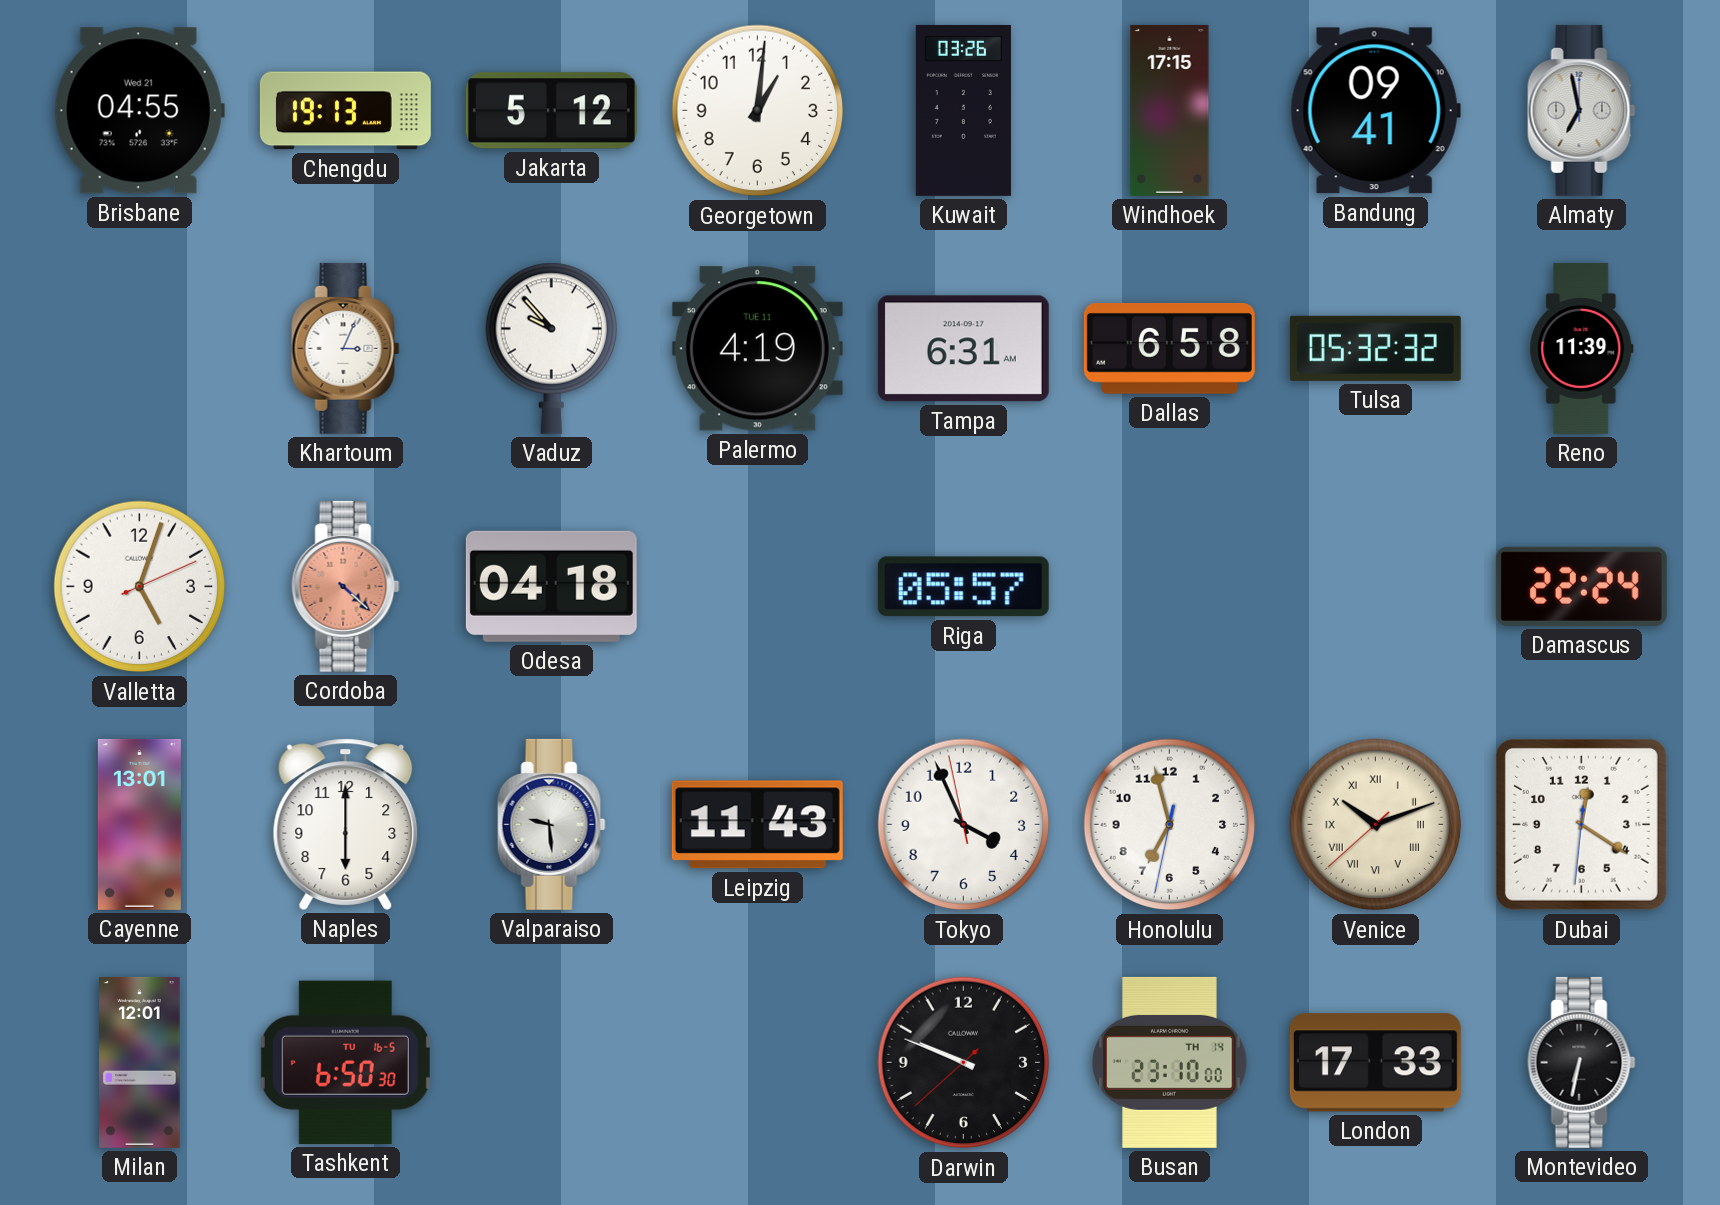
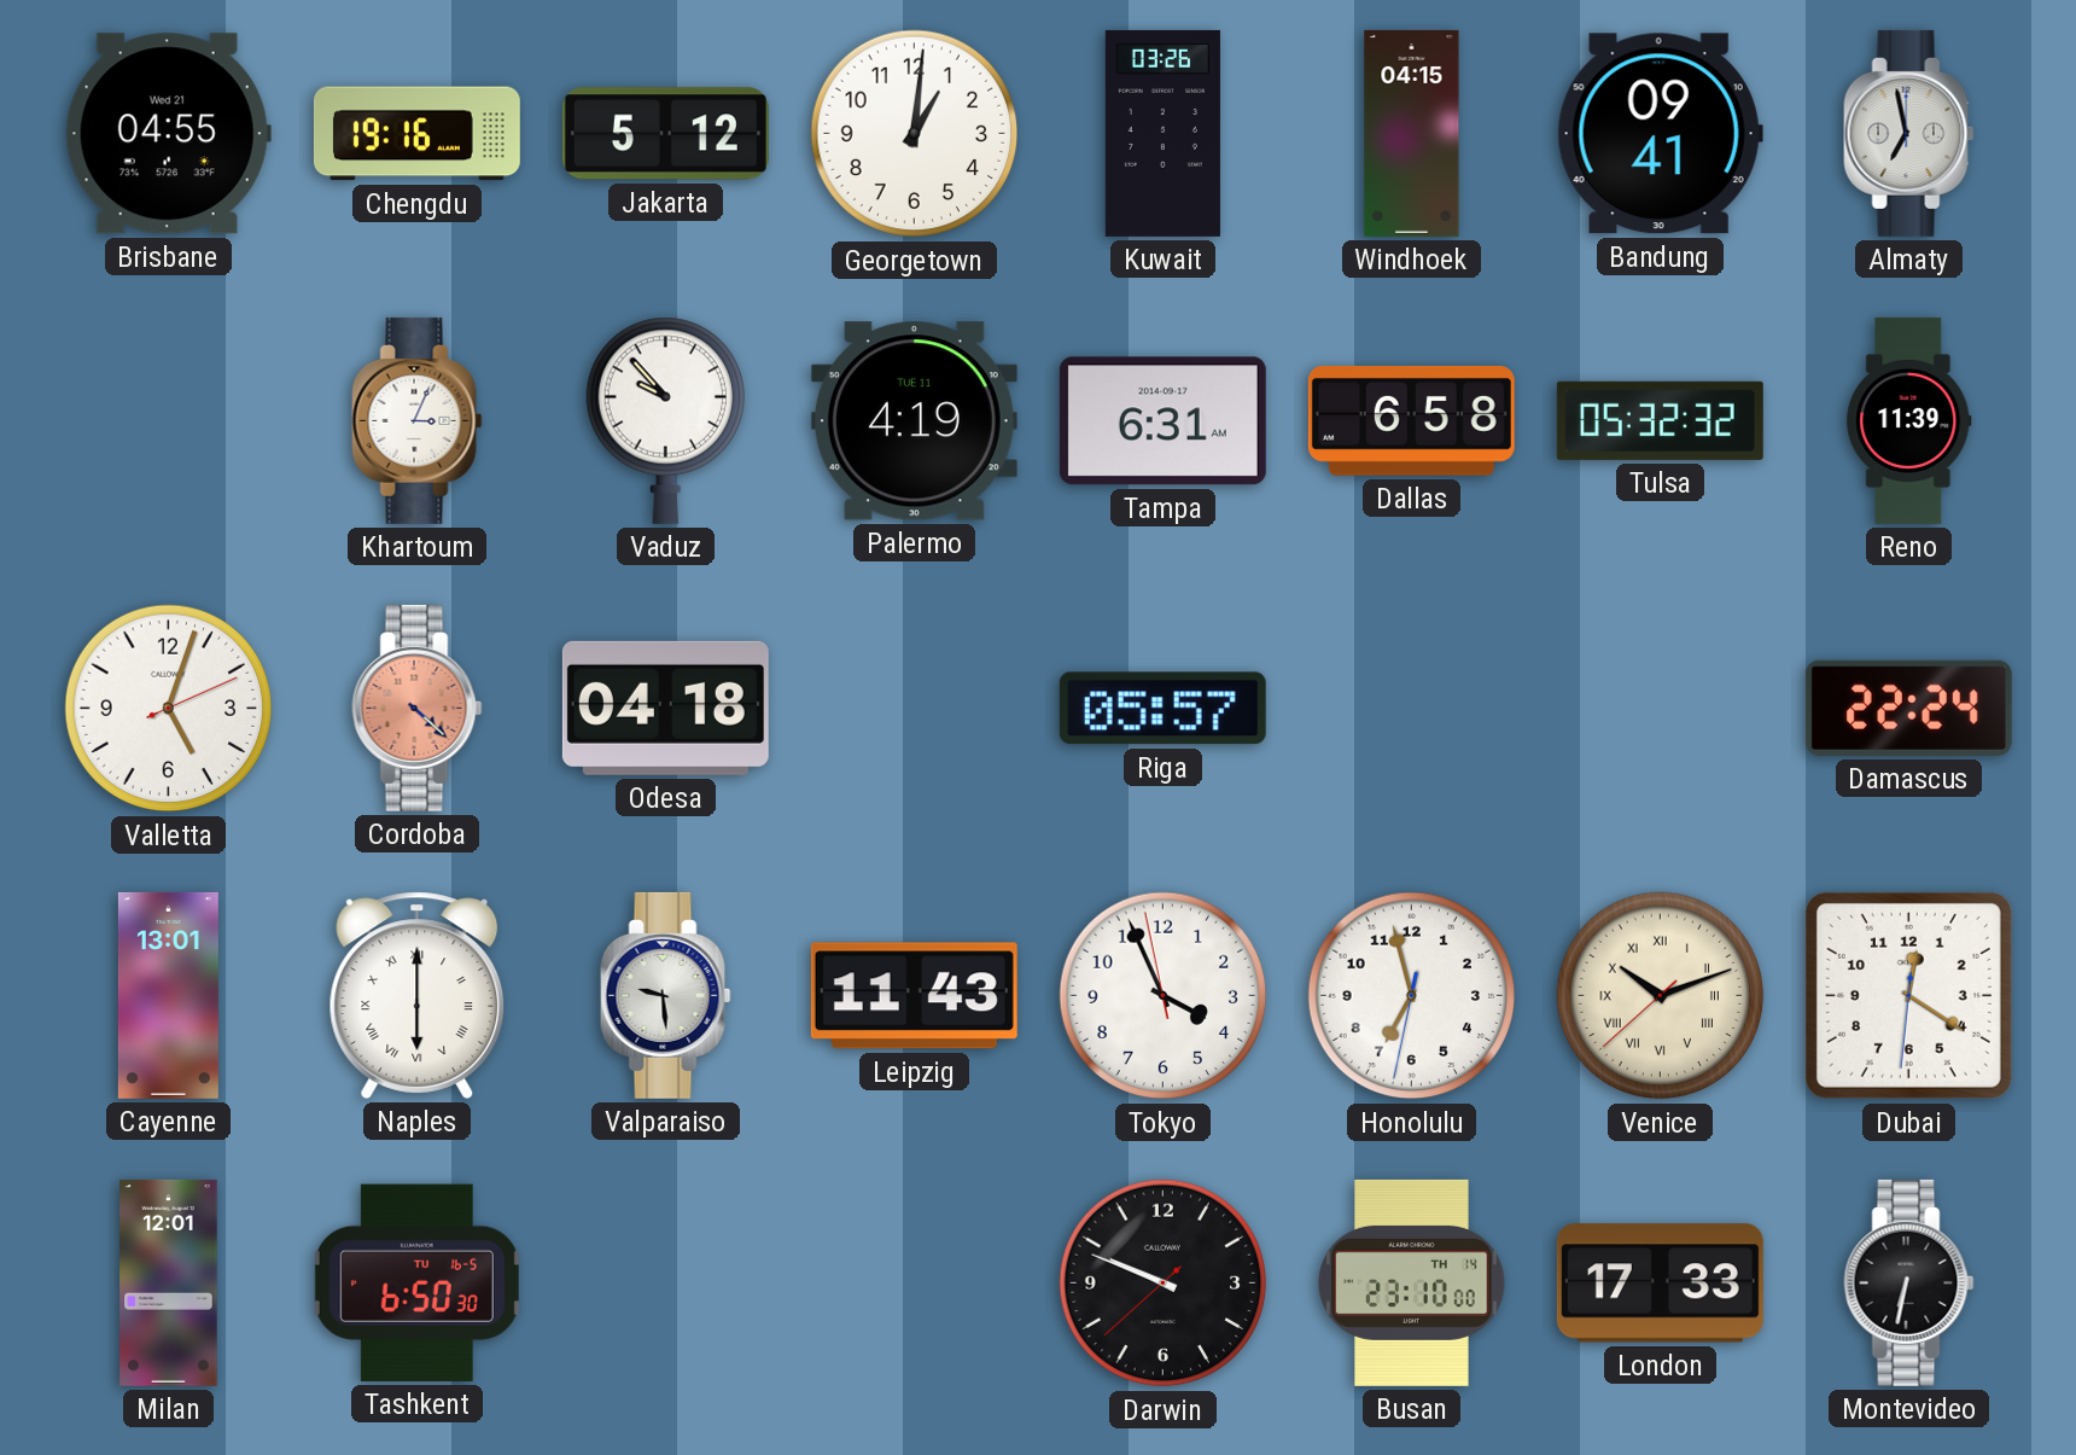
Chengdu: 19:13 -> 19:16 (416, 134)
Windhoek: 17:15 -> 04:15 (1412, 133)
Naples numerals: Arabic -> Roman (418, 995)
